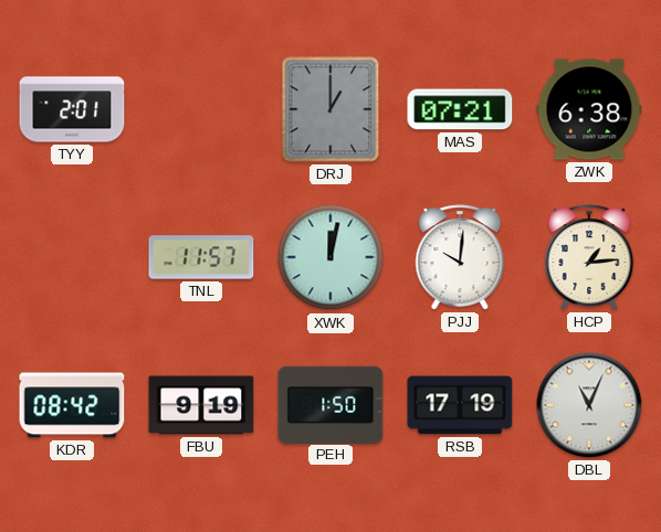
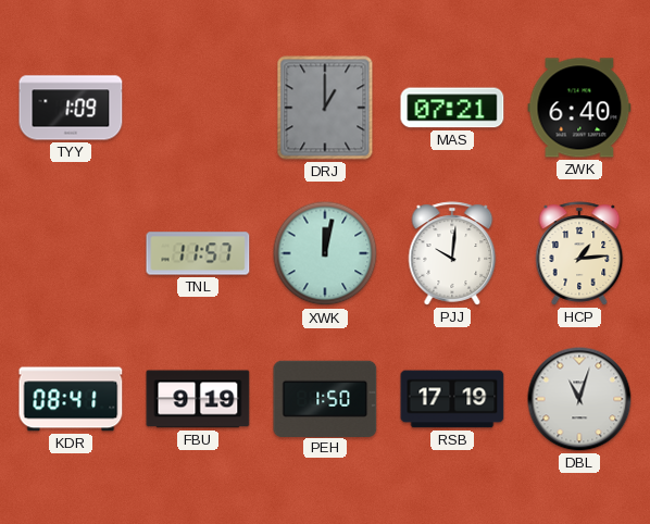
TYY: 2:01 -> 1:09 (71, 108)
ZWK: 6:38 -> 6:40 (579, 108)
KDR: 08:42 -> 08:41 (71, 399)
DBL: 11:04 -> 11:03 (579, 399)
